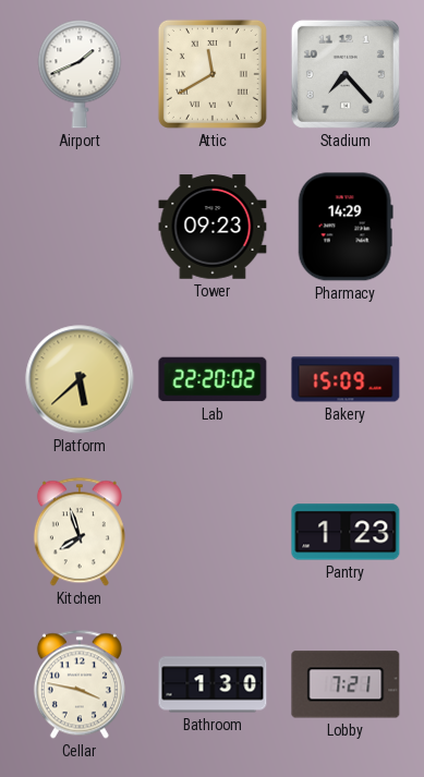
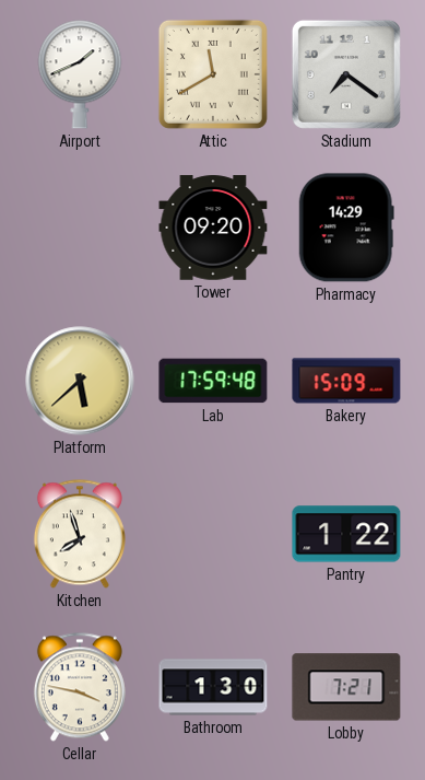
Stadium: 7:23 -> 7:21 (346, 74)
Tower: 09:23 -> 09:20 (213, 228)
Lab: 22:20 -> 17:59 (213, 381)
Pantry: 1:23 -> 1:22 (346, 534)
